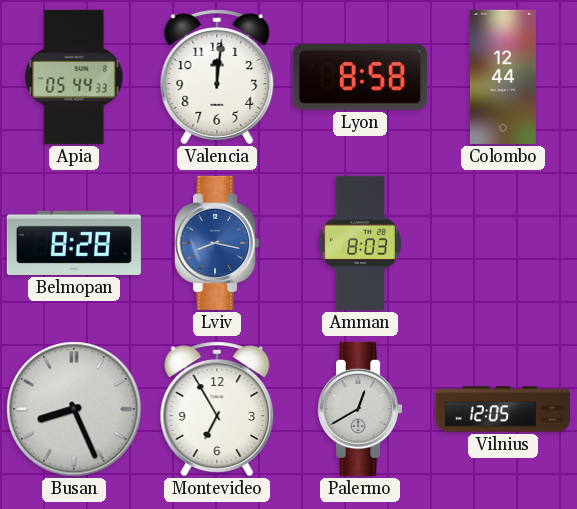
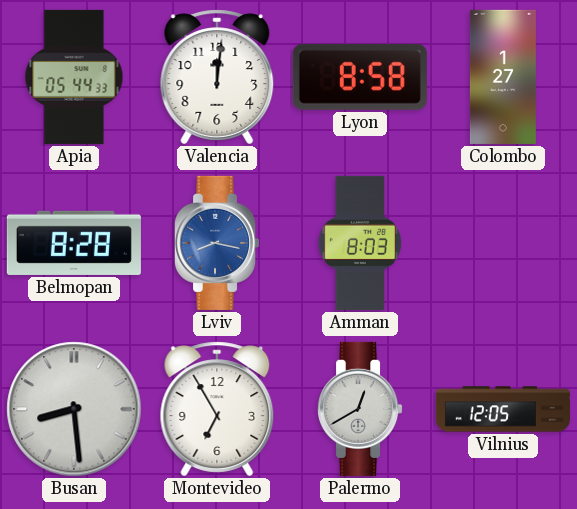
Colombo: 12:44 -> 1:27 (503, 77)
Busan: 8:26 -> 8:29 (74, 409)
